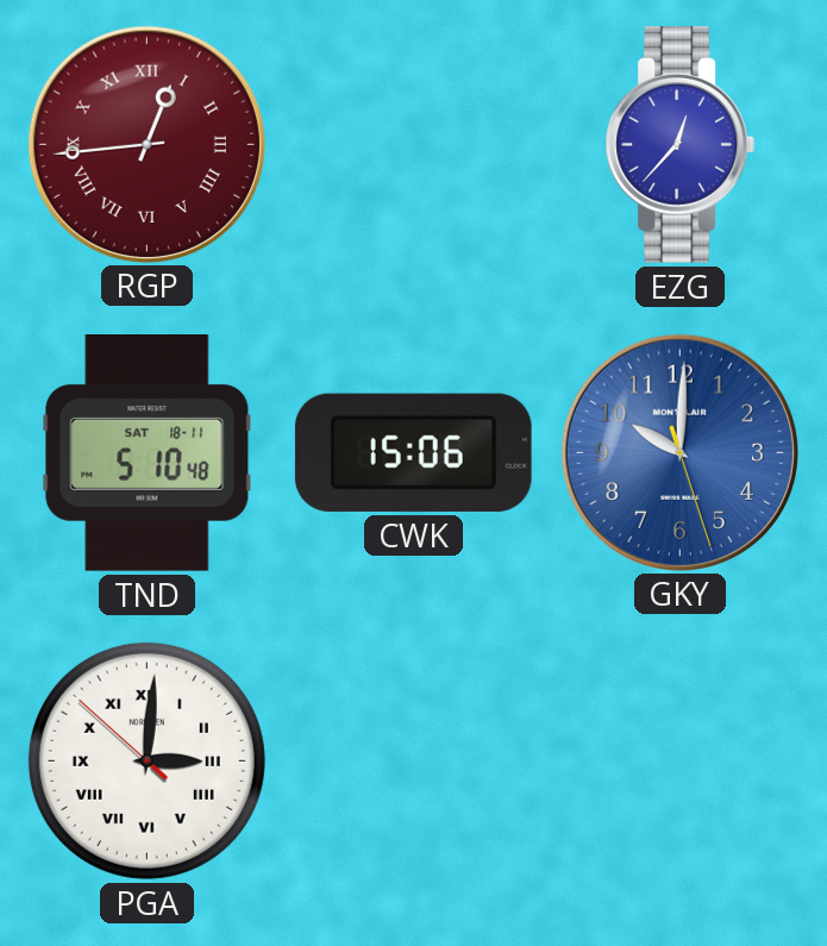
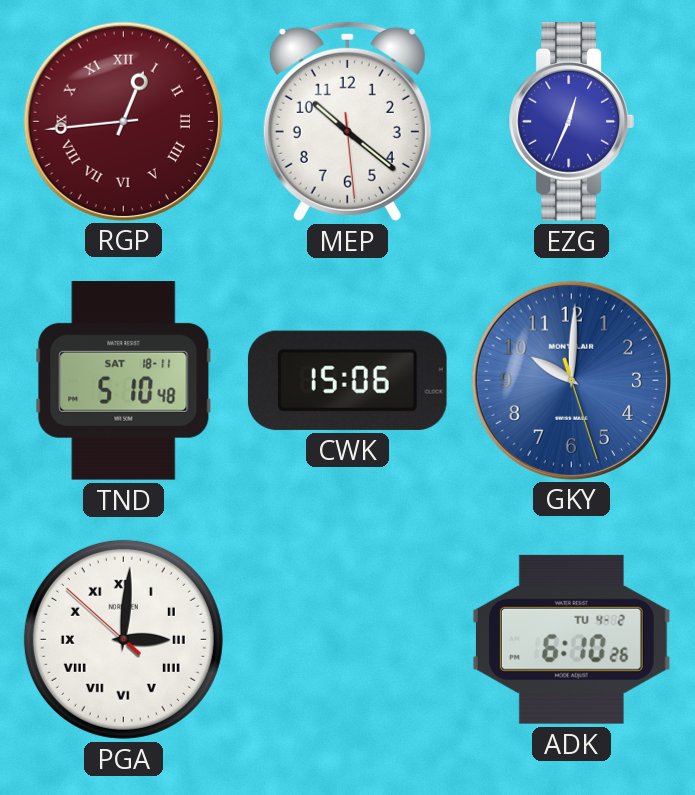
MEP: none -> 10:21 (347, 121)
EZG: 12:37 -> 12:34 (571, 122)
ADK: none -> 6:10 (571, 639)
